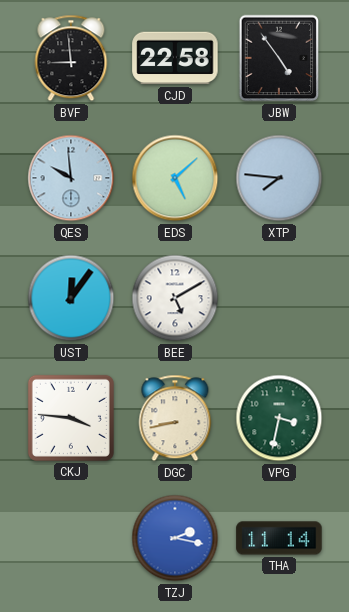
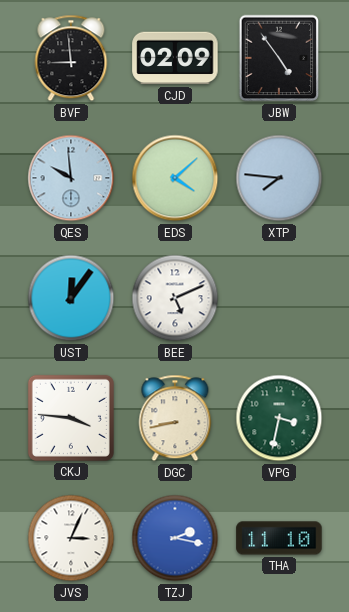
CJD: 22:58 -> 02:09 (175, 58)
EDS: 5:08 -> 4:08 (175, 178)
BEE: 5:10 -> 5:11 (175, 298)
JVS: none -> 3:04 (71, 538)
THA: 11:14 -> 11:10 (279, 538)
